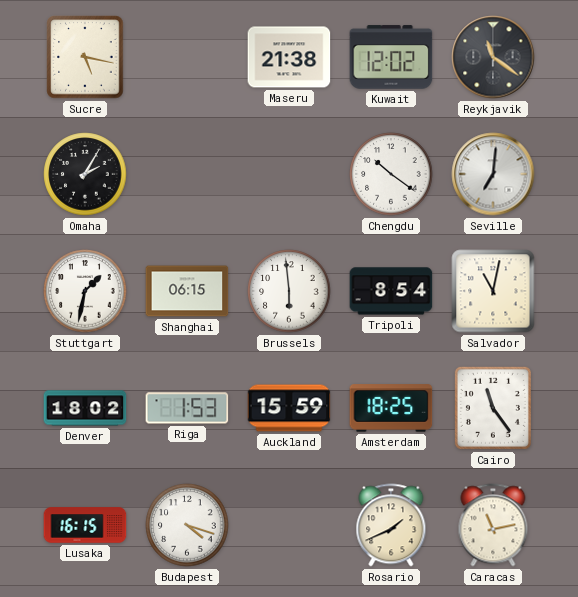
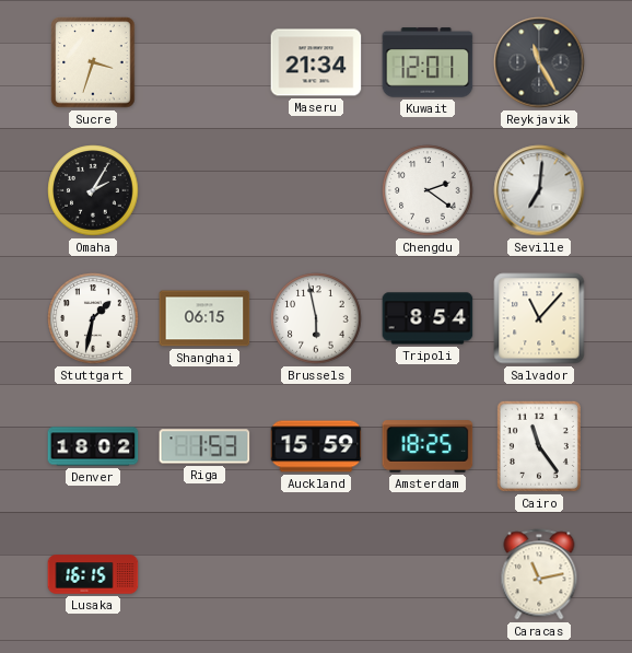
Sucre: 5:17 -> 3:33 (93, 62)
Maseru: 21:38 -> 21:34 (316, 62)
Kuwait: 12:02 -> 12:01 (428, 62)
Reykjavik: 11:21 -> 11:25 (539, 62)
Chengdu: 10:21 -> 2:21 (428, 190)
Brussels: 5:59 -> 5:58 (316, 318)
Salvador: 11:02 -> 11:07 (539, 318)
Budapest: 4:18 -> none (187, 525)
Rosario: 1:41 -> none (391, 525)
